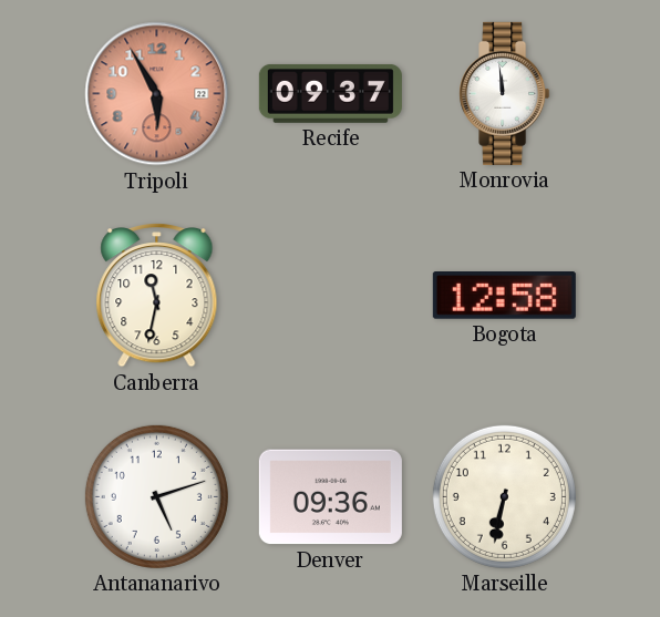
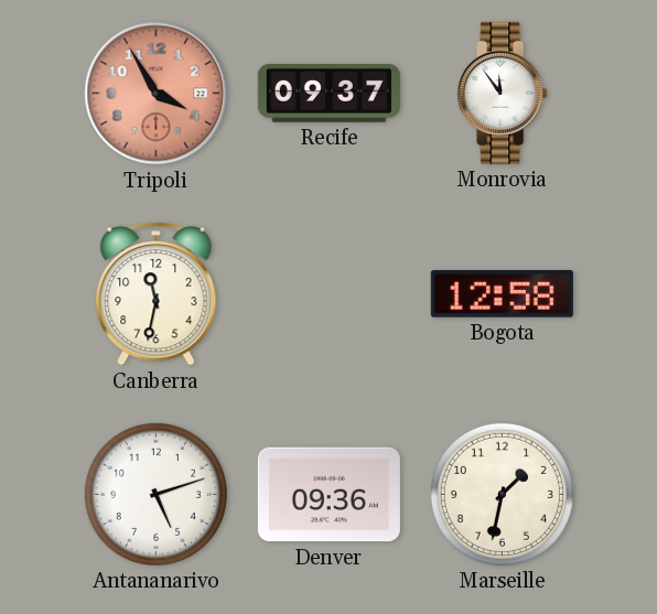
Tripoli: 5:55 -> 3:55 (157, 94)
Monrovia: 11:59 -> 11:54 (503, 93)
Marseille: 6:32 -> 1:32 (502, 494)
